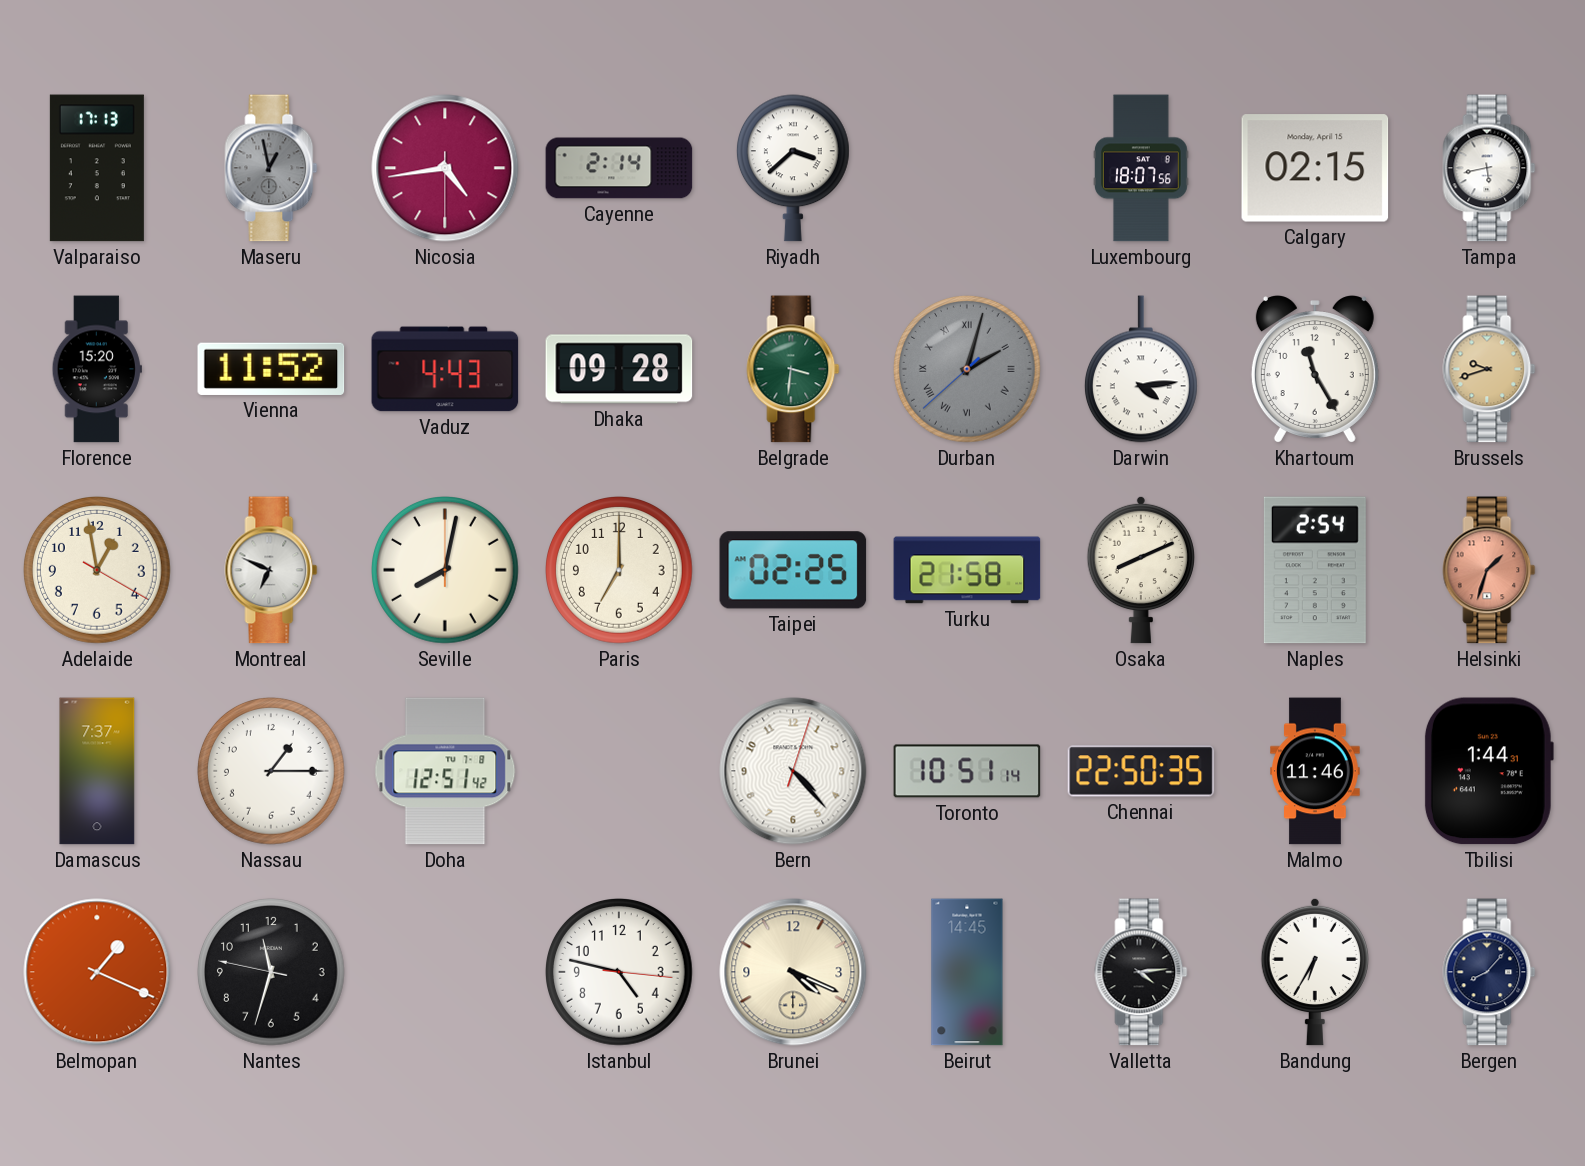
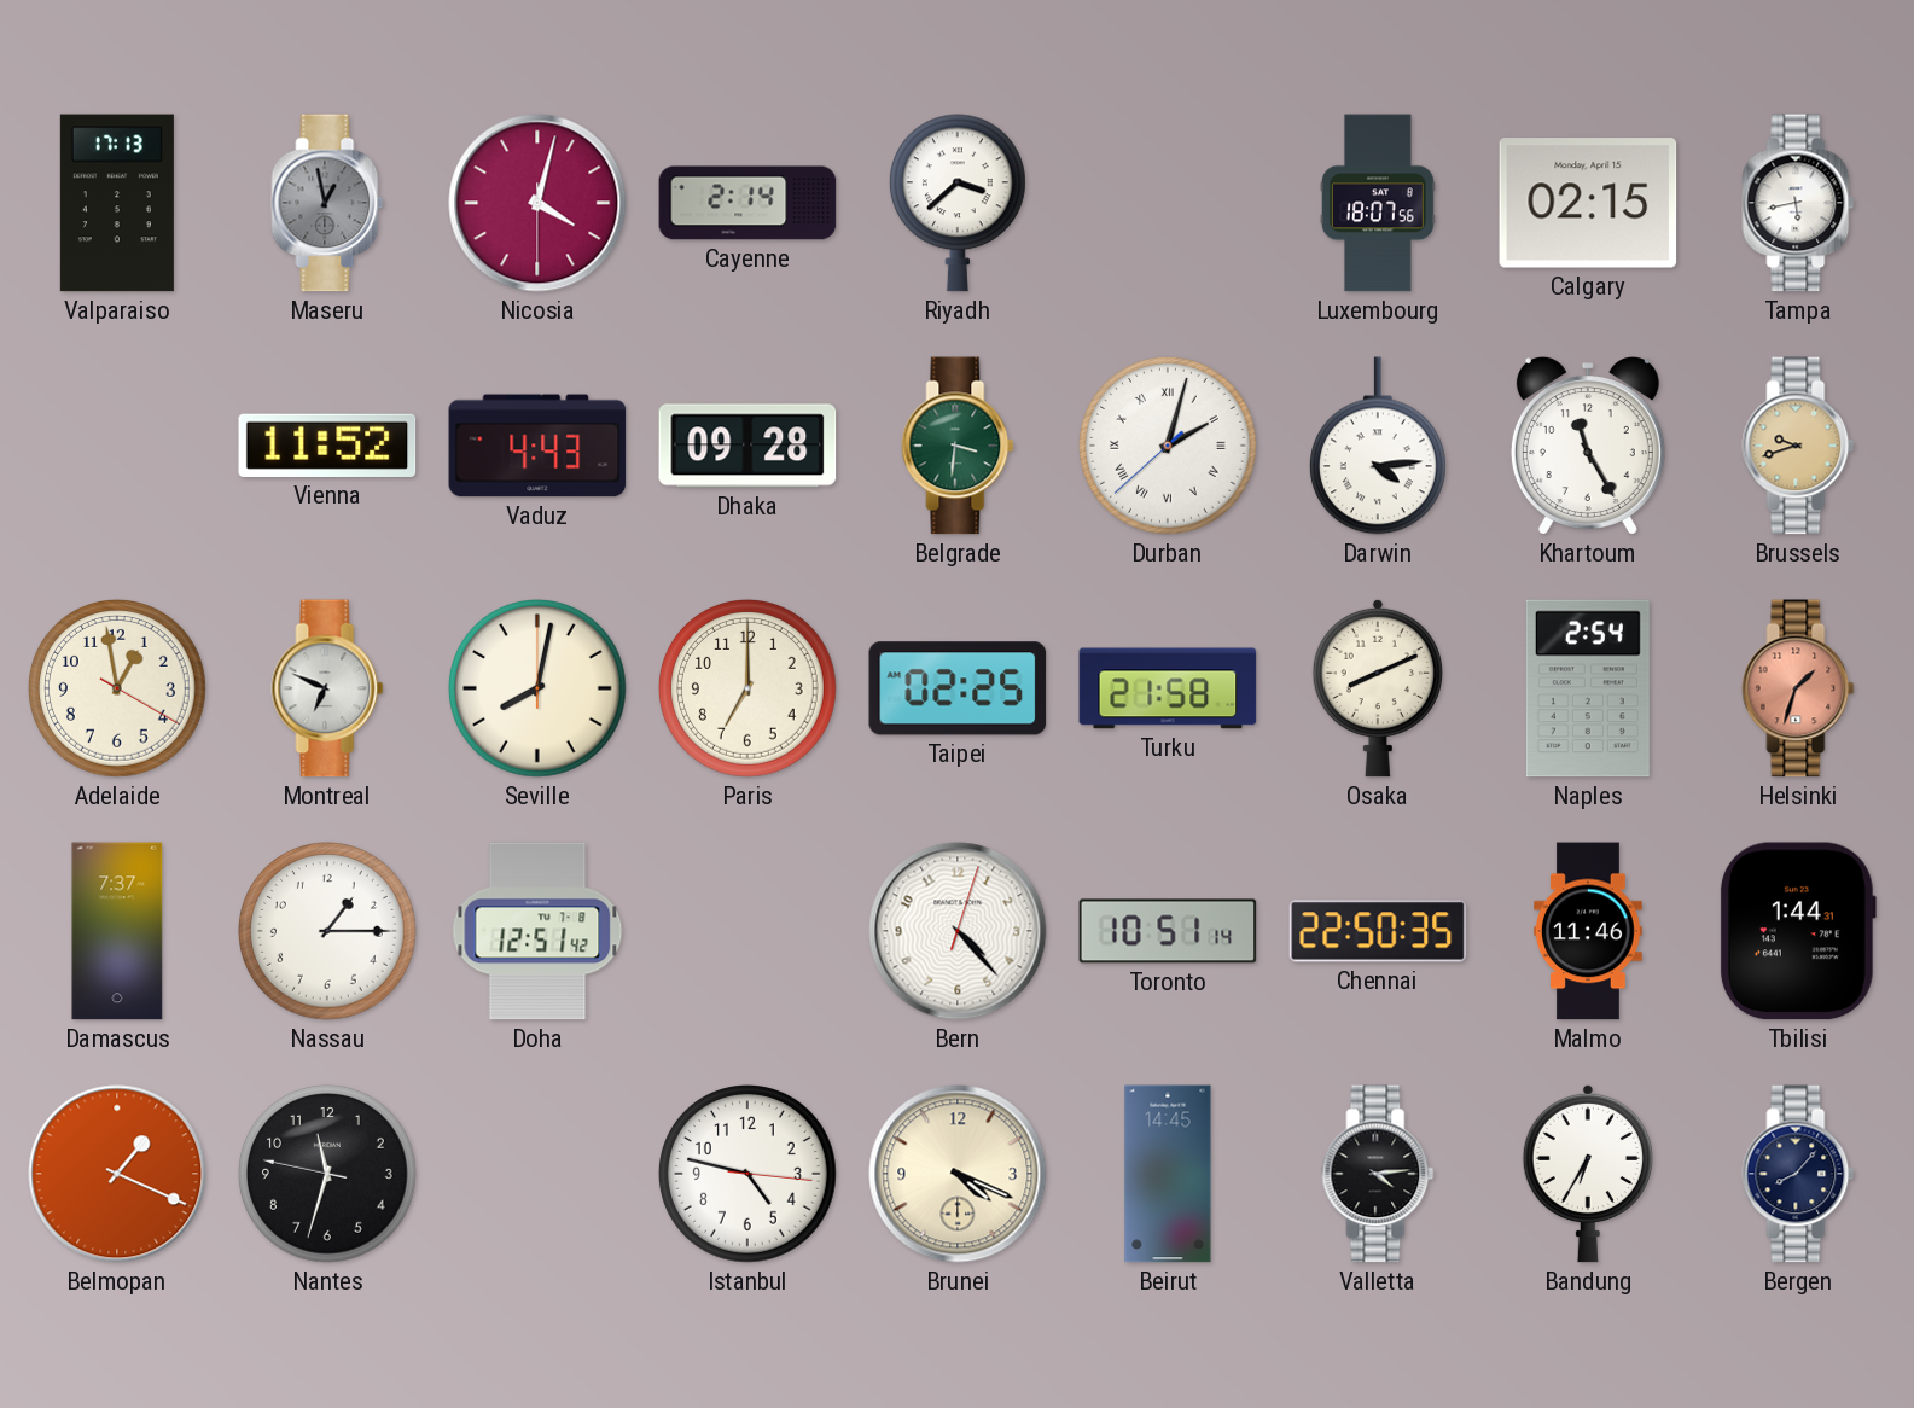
Nicosia: 4:43 -> 4:02 (537, 203)
Florence: 15:20 -> none (97, 369)
Durban dial: grey -> white (1169, 447)
